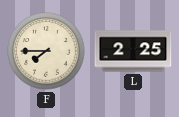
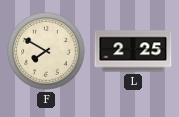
F: 7:45 -> 7:50 (46, 51)
